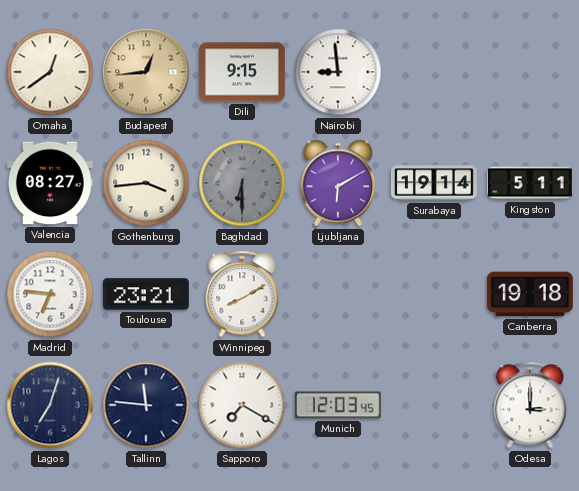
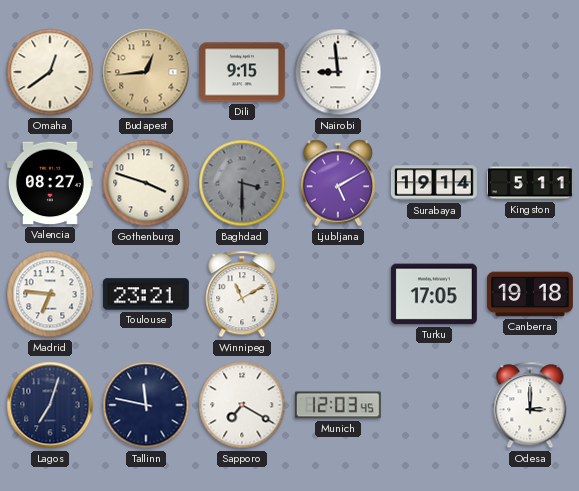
Gothenburg: 3:44 -> 3:48 (146, 183)
Baghdad: 6:30 -> 3:30 (242, 183)
Ljubljana: 6:10 -> 5:10 (338, 183)
Winnipeg: 8:10 -> 11:10 (242, 294)
Turku: none -> 17:05 (434, 294)
Tallinn: 11:46 -> 11:47 (146, 405)
